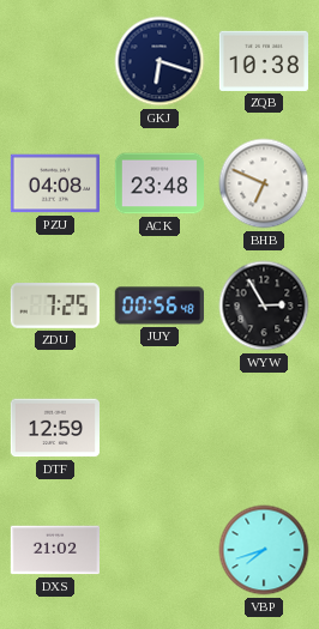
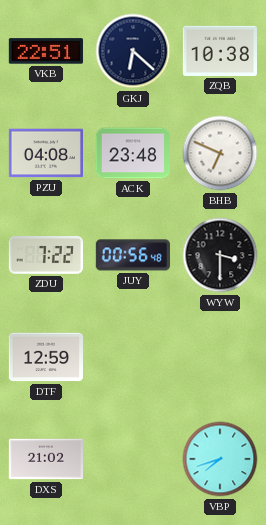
VKB: none -> 22:51 (46, 51)
GKJ: 6:18 -> 6:22 (133, 51)
ZDU: 7:25 -> 7:22 (45, 256)
WYW: 2:55 -> 3:30 (220, 255)
